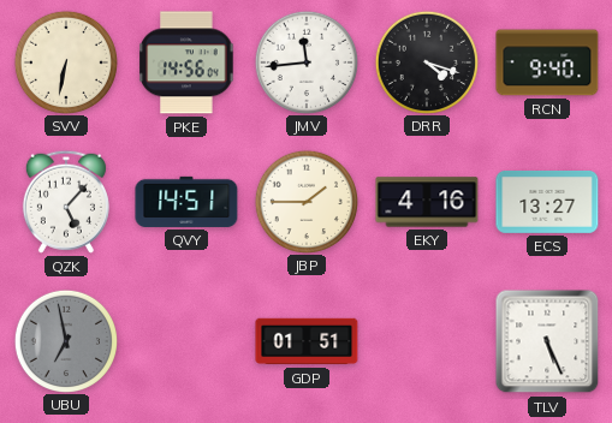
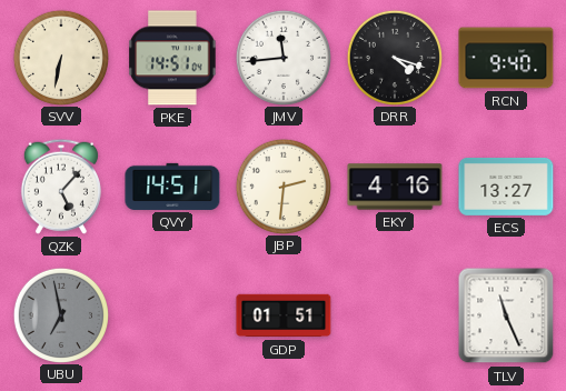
PKE: 14:56 -> 14:51 (172, 58)
JBP: 1:45 -> 2:31 (282, 186)
TLV: 5:26 -> 11:26 (506, 315)
